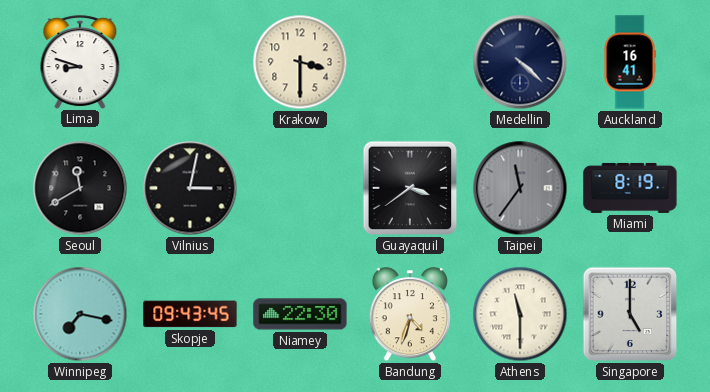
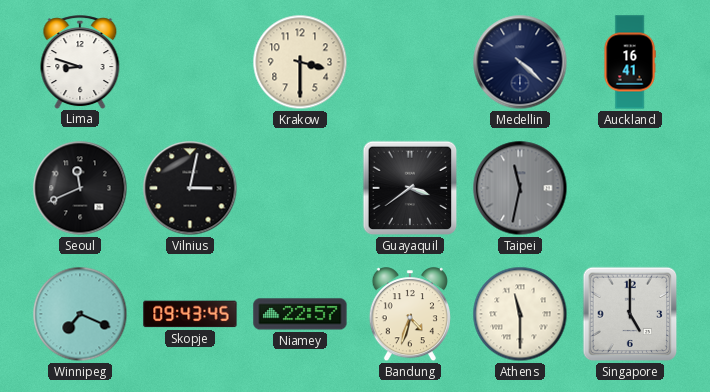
Seoul: 11:40 -> 11:41 (80, 188)
Taipei: 11:36 -> 11:32 (520, 188)
Miami: 8:19 -> none (630, 188)
Winnipeg: 7:17 -> 7:19 (80, 314)
Niamey: 22:30 -> 22:57 (300, 314)
